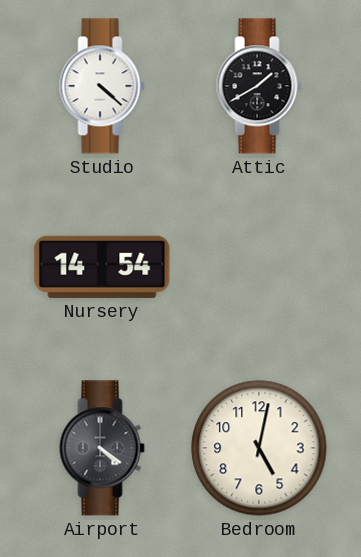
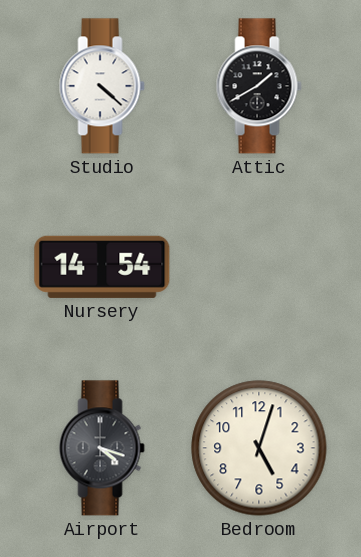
Airport: 4:21 -> 4:18 (102, 448)
Bedroom: 5:02 -> 5:03 (259, 448)
